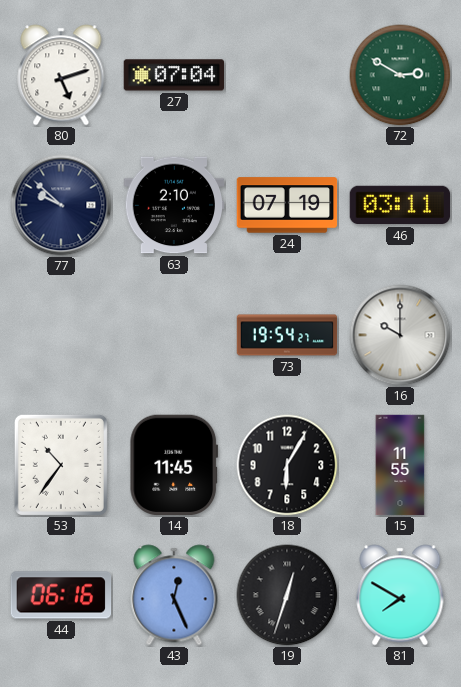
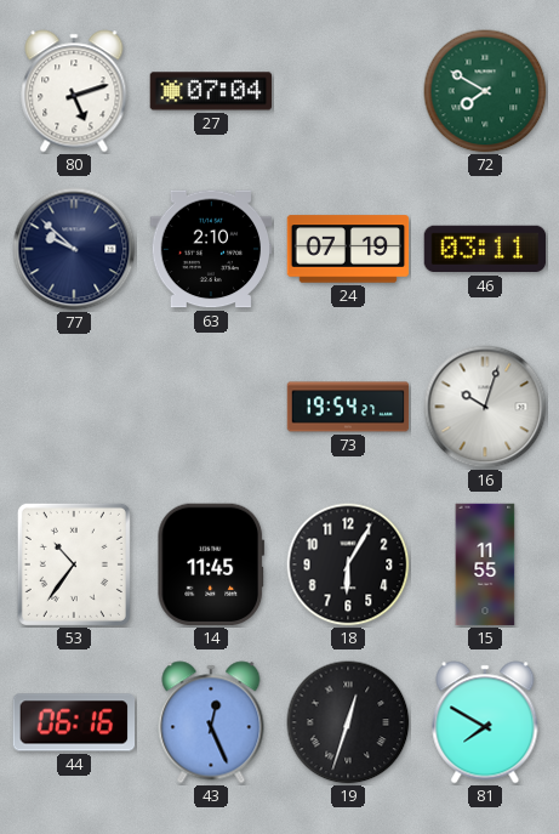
72: 2:50 -> 7:50 (485, 91)
16: 10:00 -> 10:03 (485, 407)
